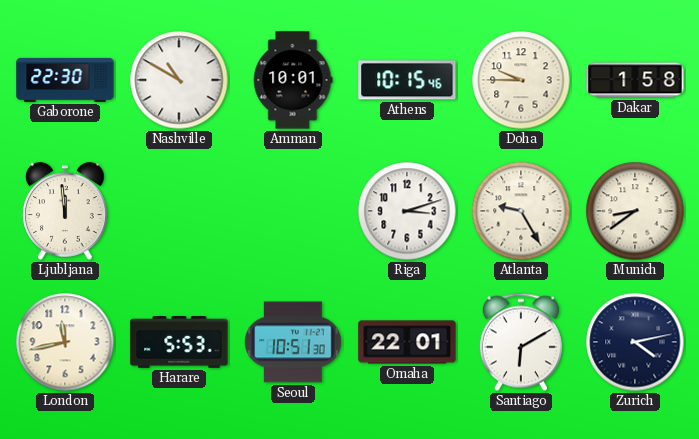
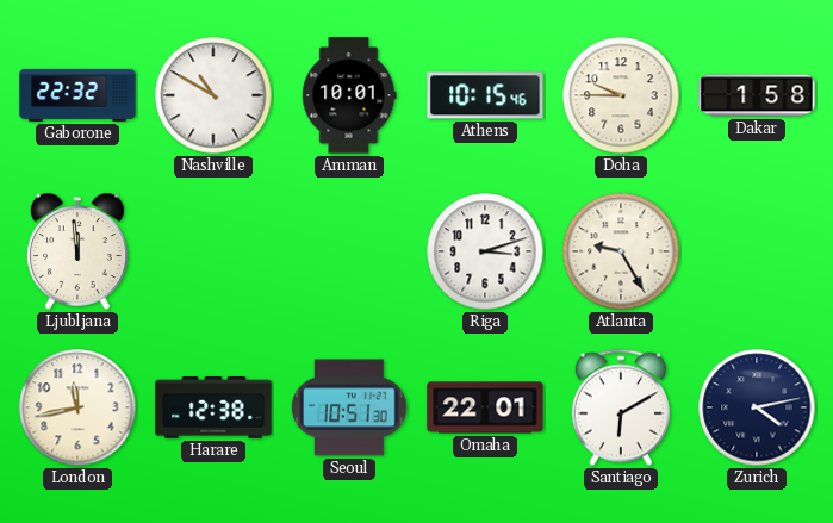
Gaborone: 22:30 -> 22:32 (77, 95)
Munich: 8:39 -> none (635, 211)
Harare: 5:53 -> 12:38 (213, 409)
